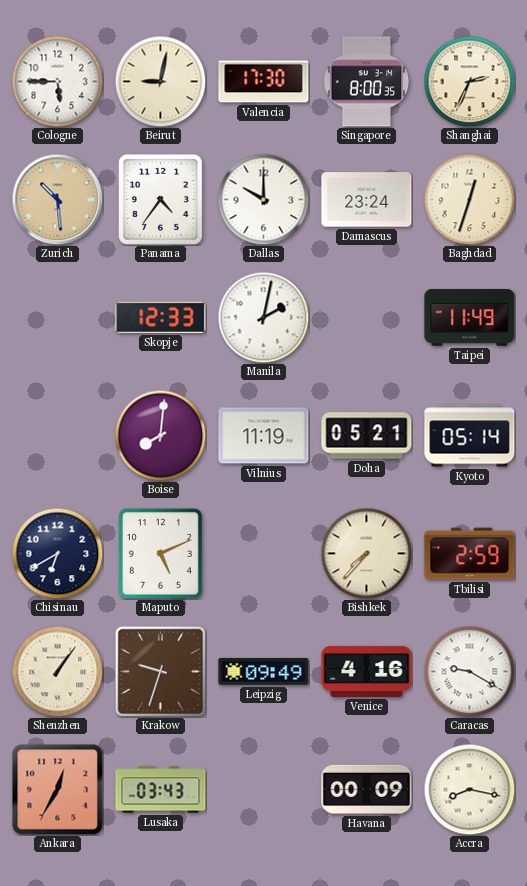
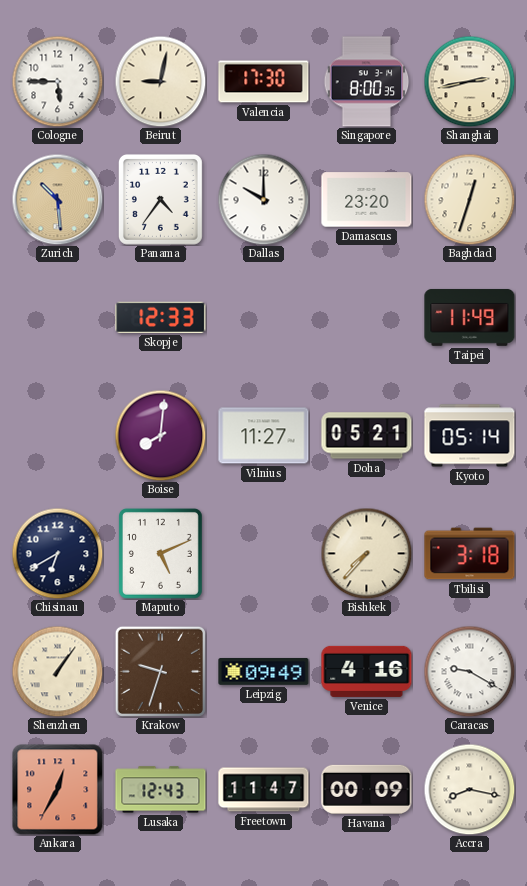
Shanghai: 2:34 -> 2:43 (469, 81)
Damascus: 23:24 -> 23:20 (367, 200)
Manila: 2:02 -> none (263, 317)
Vilnius: 11:19 -> 11:27 (264, 436)
Tbilisi: 2:59 -> 3:18 (470, 554)
Lusaka: 03:43 -> 12:43 (161, 790)
Freetown: none -> 11:47 (264, 790)
